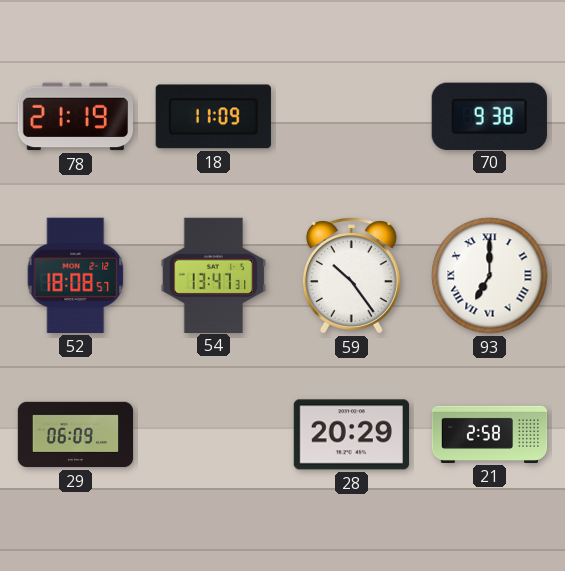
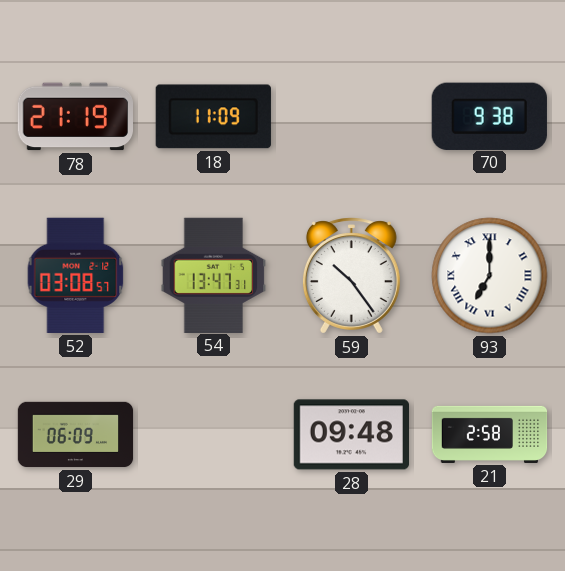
52: 18:08 -> 03:08 (76, 275)
28: 20:29 -> 09:48 (351, 435)
